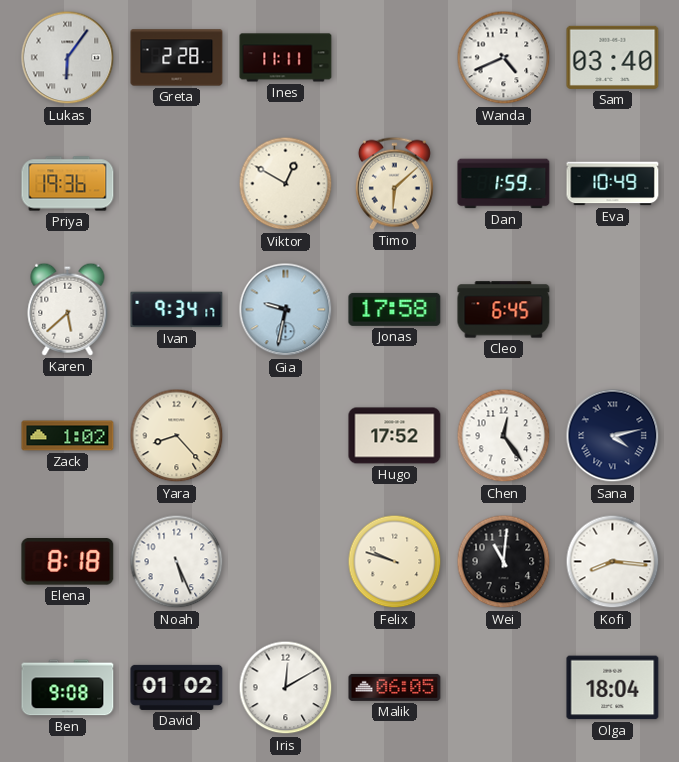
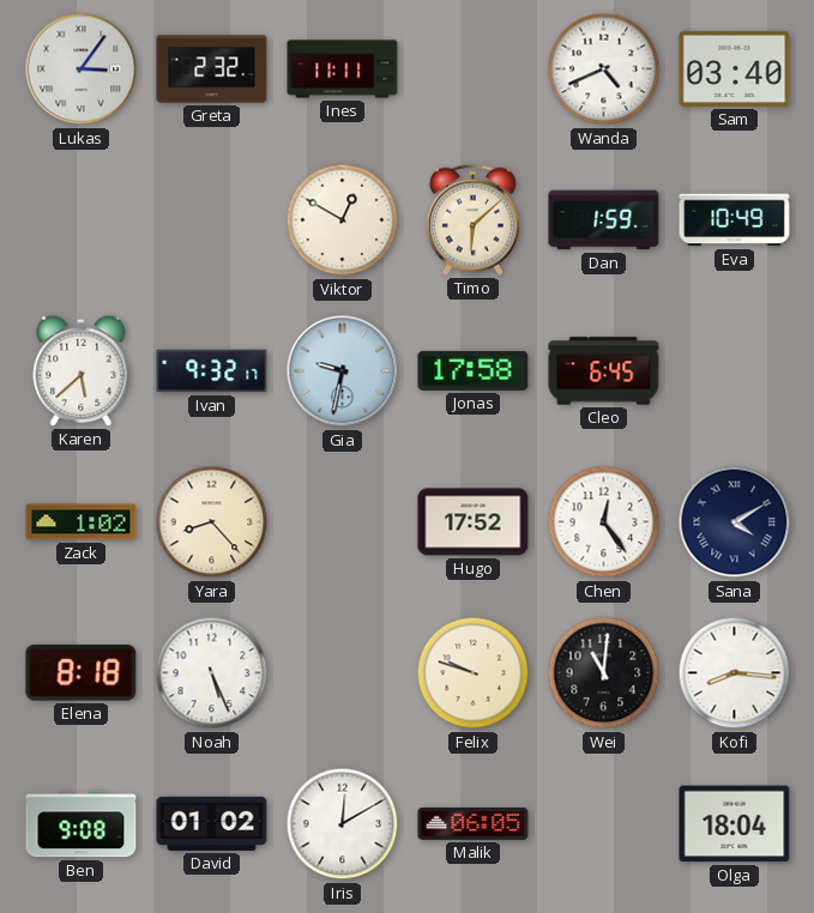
Lukas: 6:06 -> 3:06 (82, 69)
Greta: 2:28 -> 2:32 (212, 69)
Priya: 19:36 -> none (68, 184)
Ivan: 9:34 -> 9:32 (212, 371)
Sana: 4:13 -> 4:10 (735, 522)
